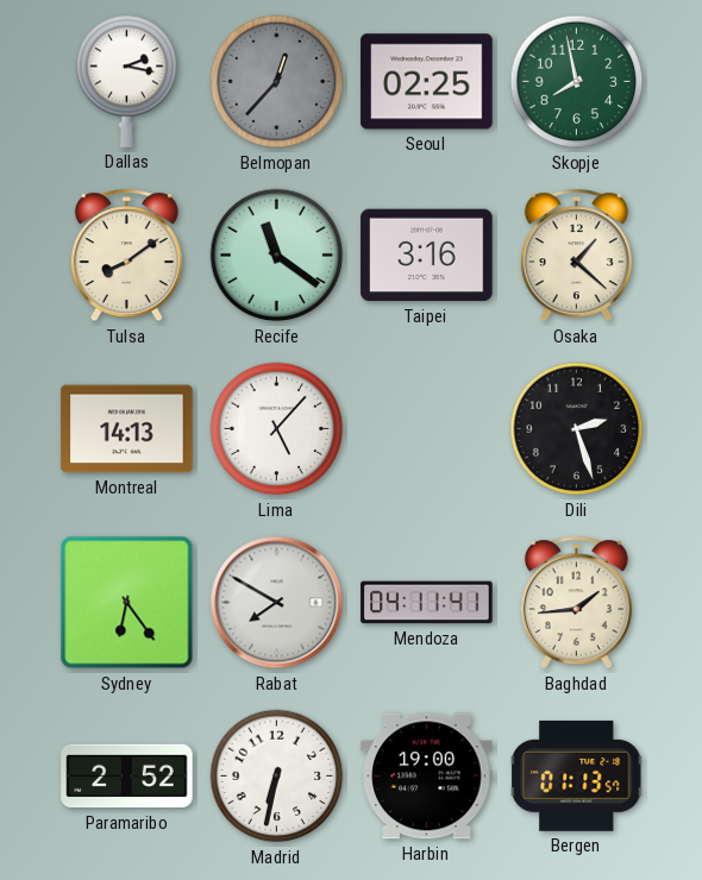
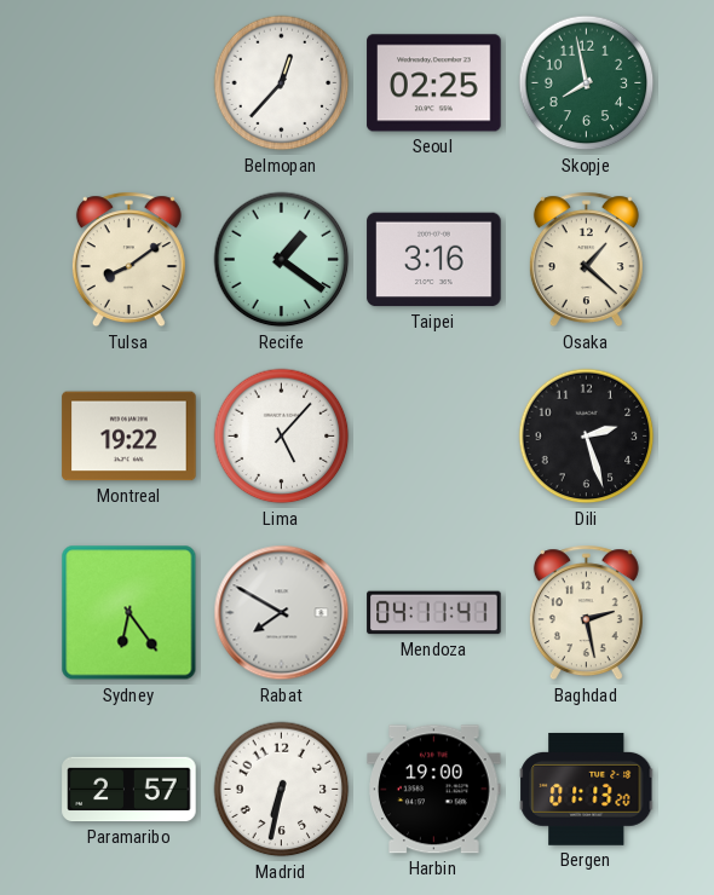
Dallas: 2:17 -> none (127, 81)
Belmopan dial: grey -> white (282, 83)
Recife: 11:21 -> 1:21 (282, 260)
Montreal: 14:13 -> 19:22 (129, 437)
Baghdad: 1:44 -> 2:28 (586, 613)
Paramaribo: 2:52 -> 2:57 (129, 790)
Bergen: 01:13:57 -> 01:13:20 (587, 789)
